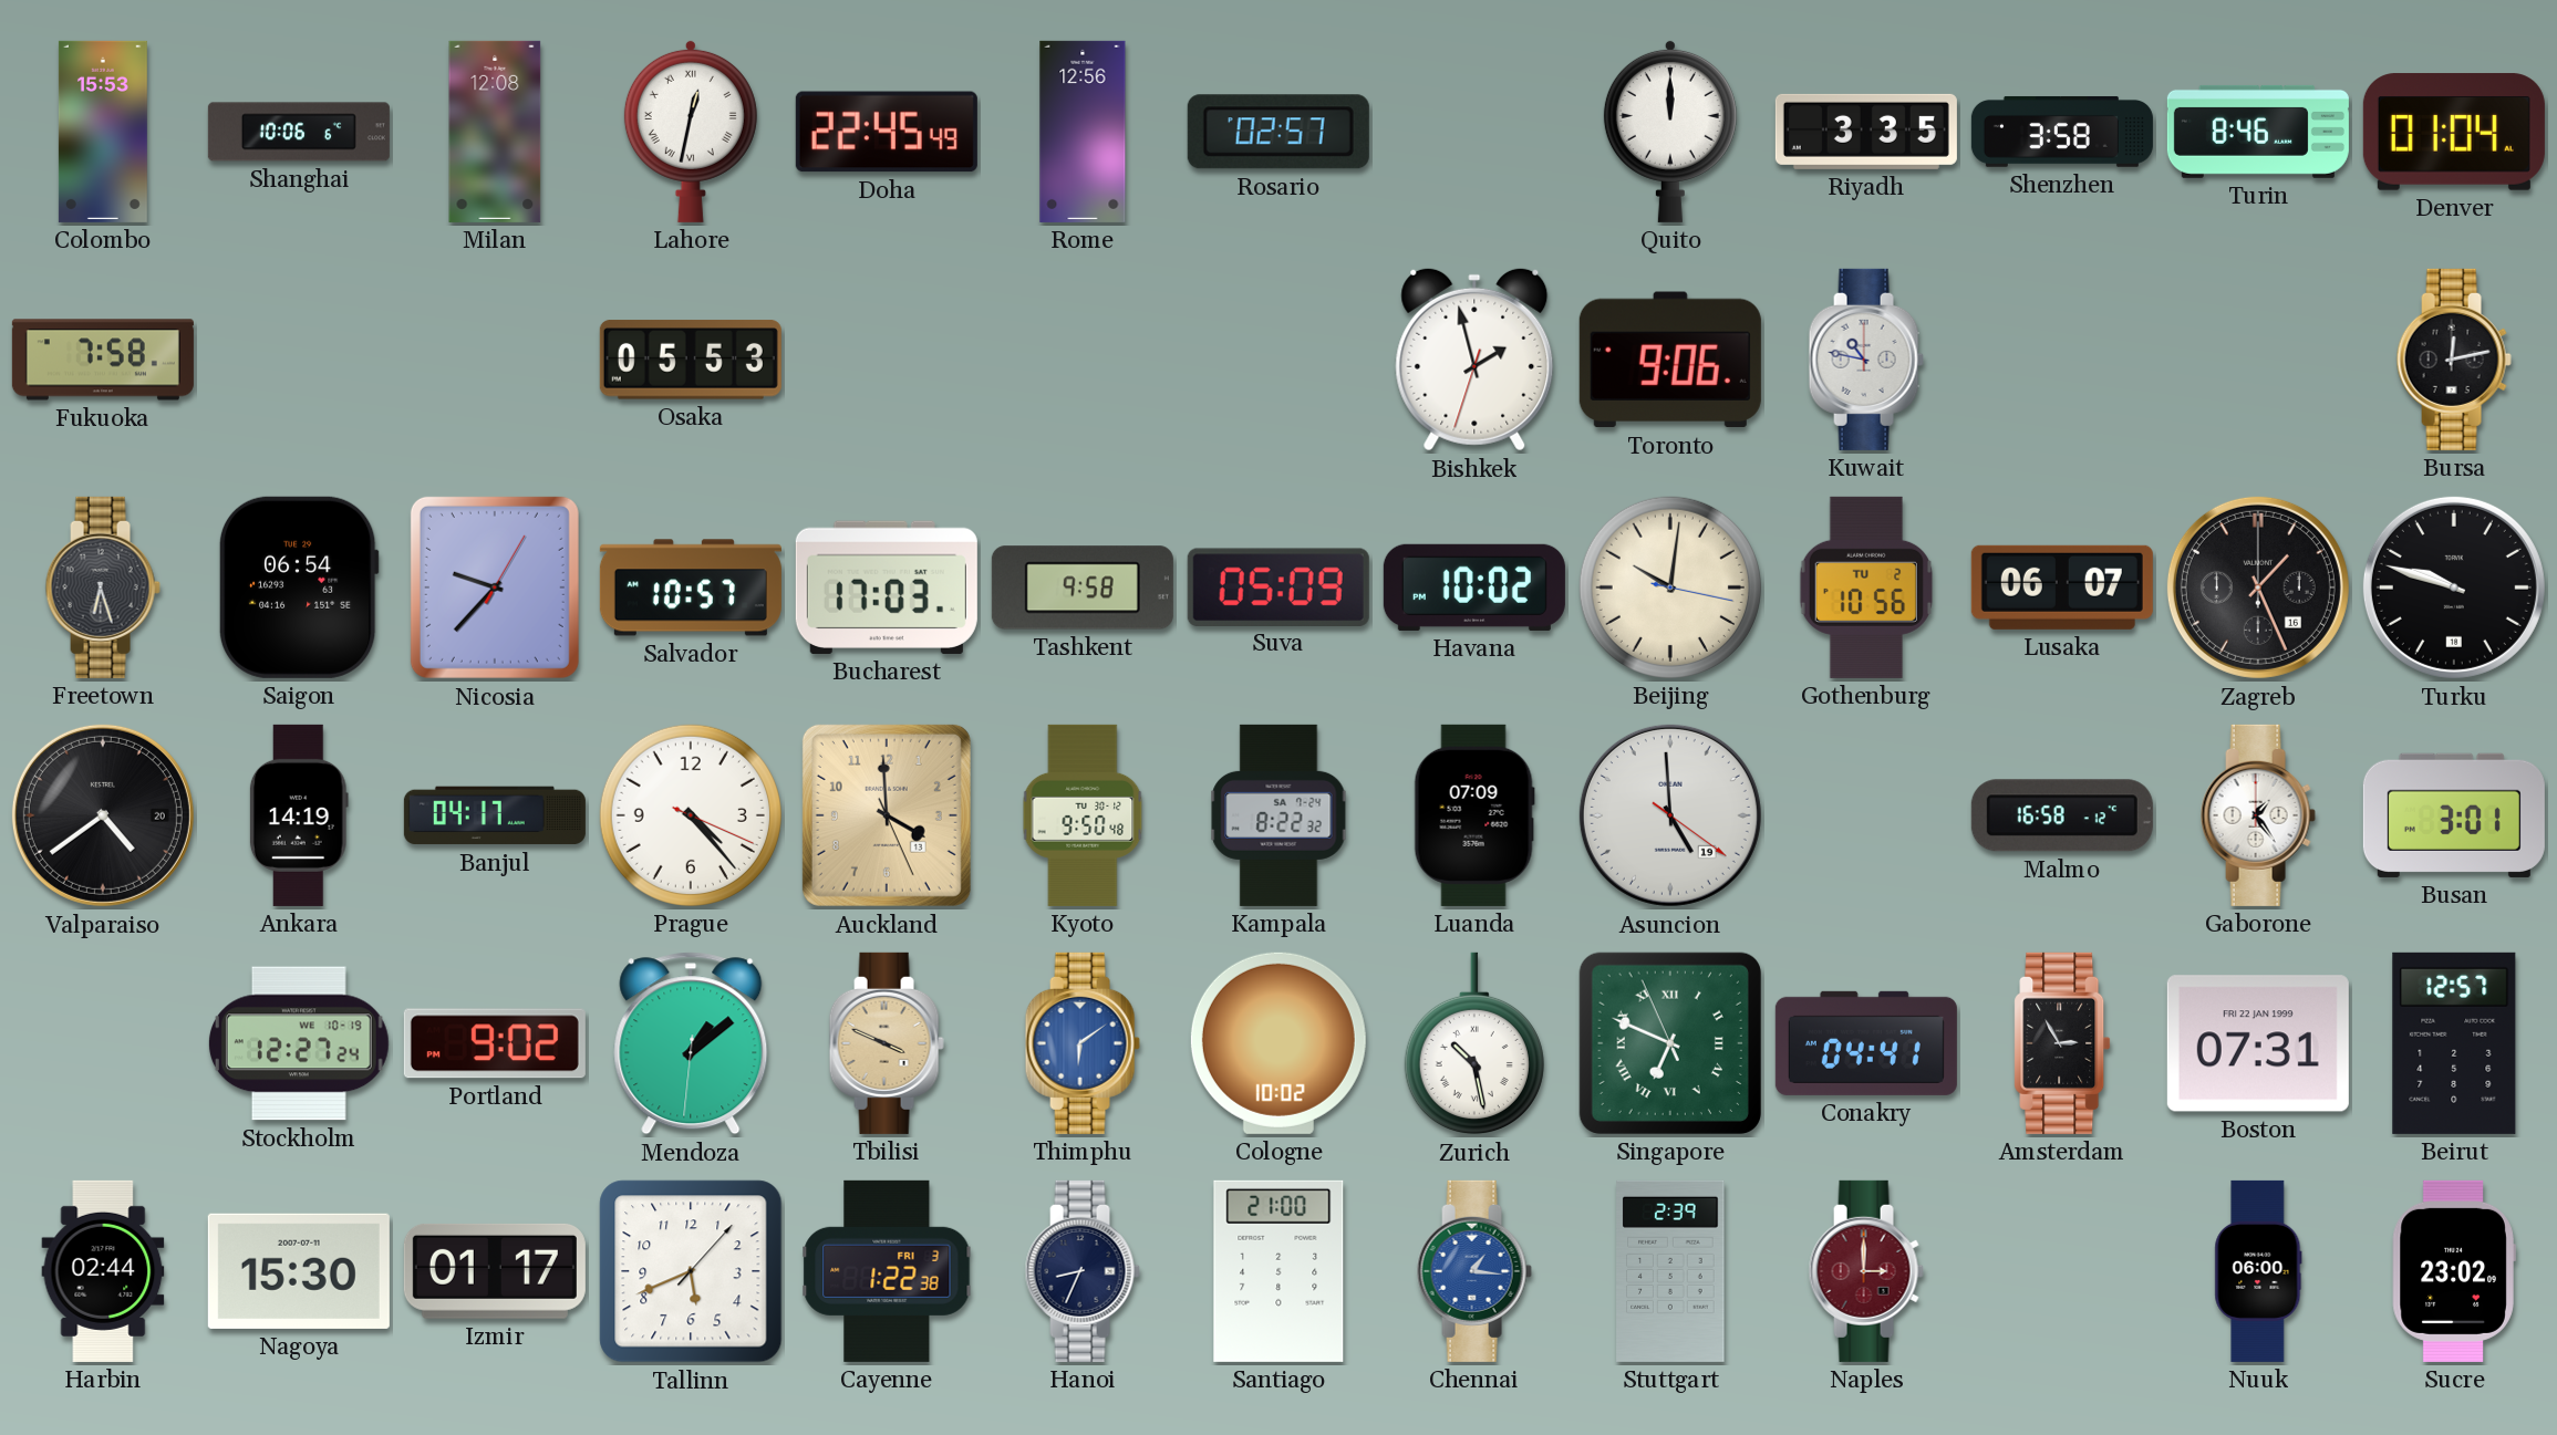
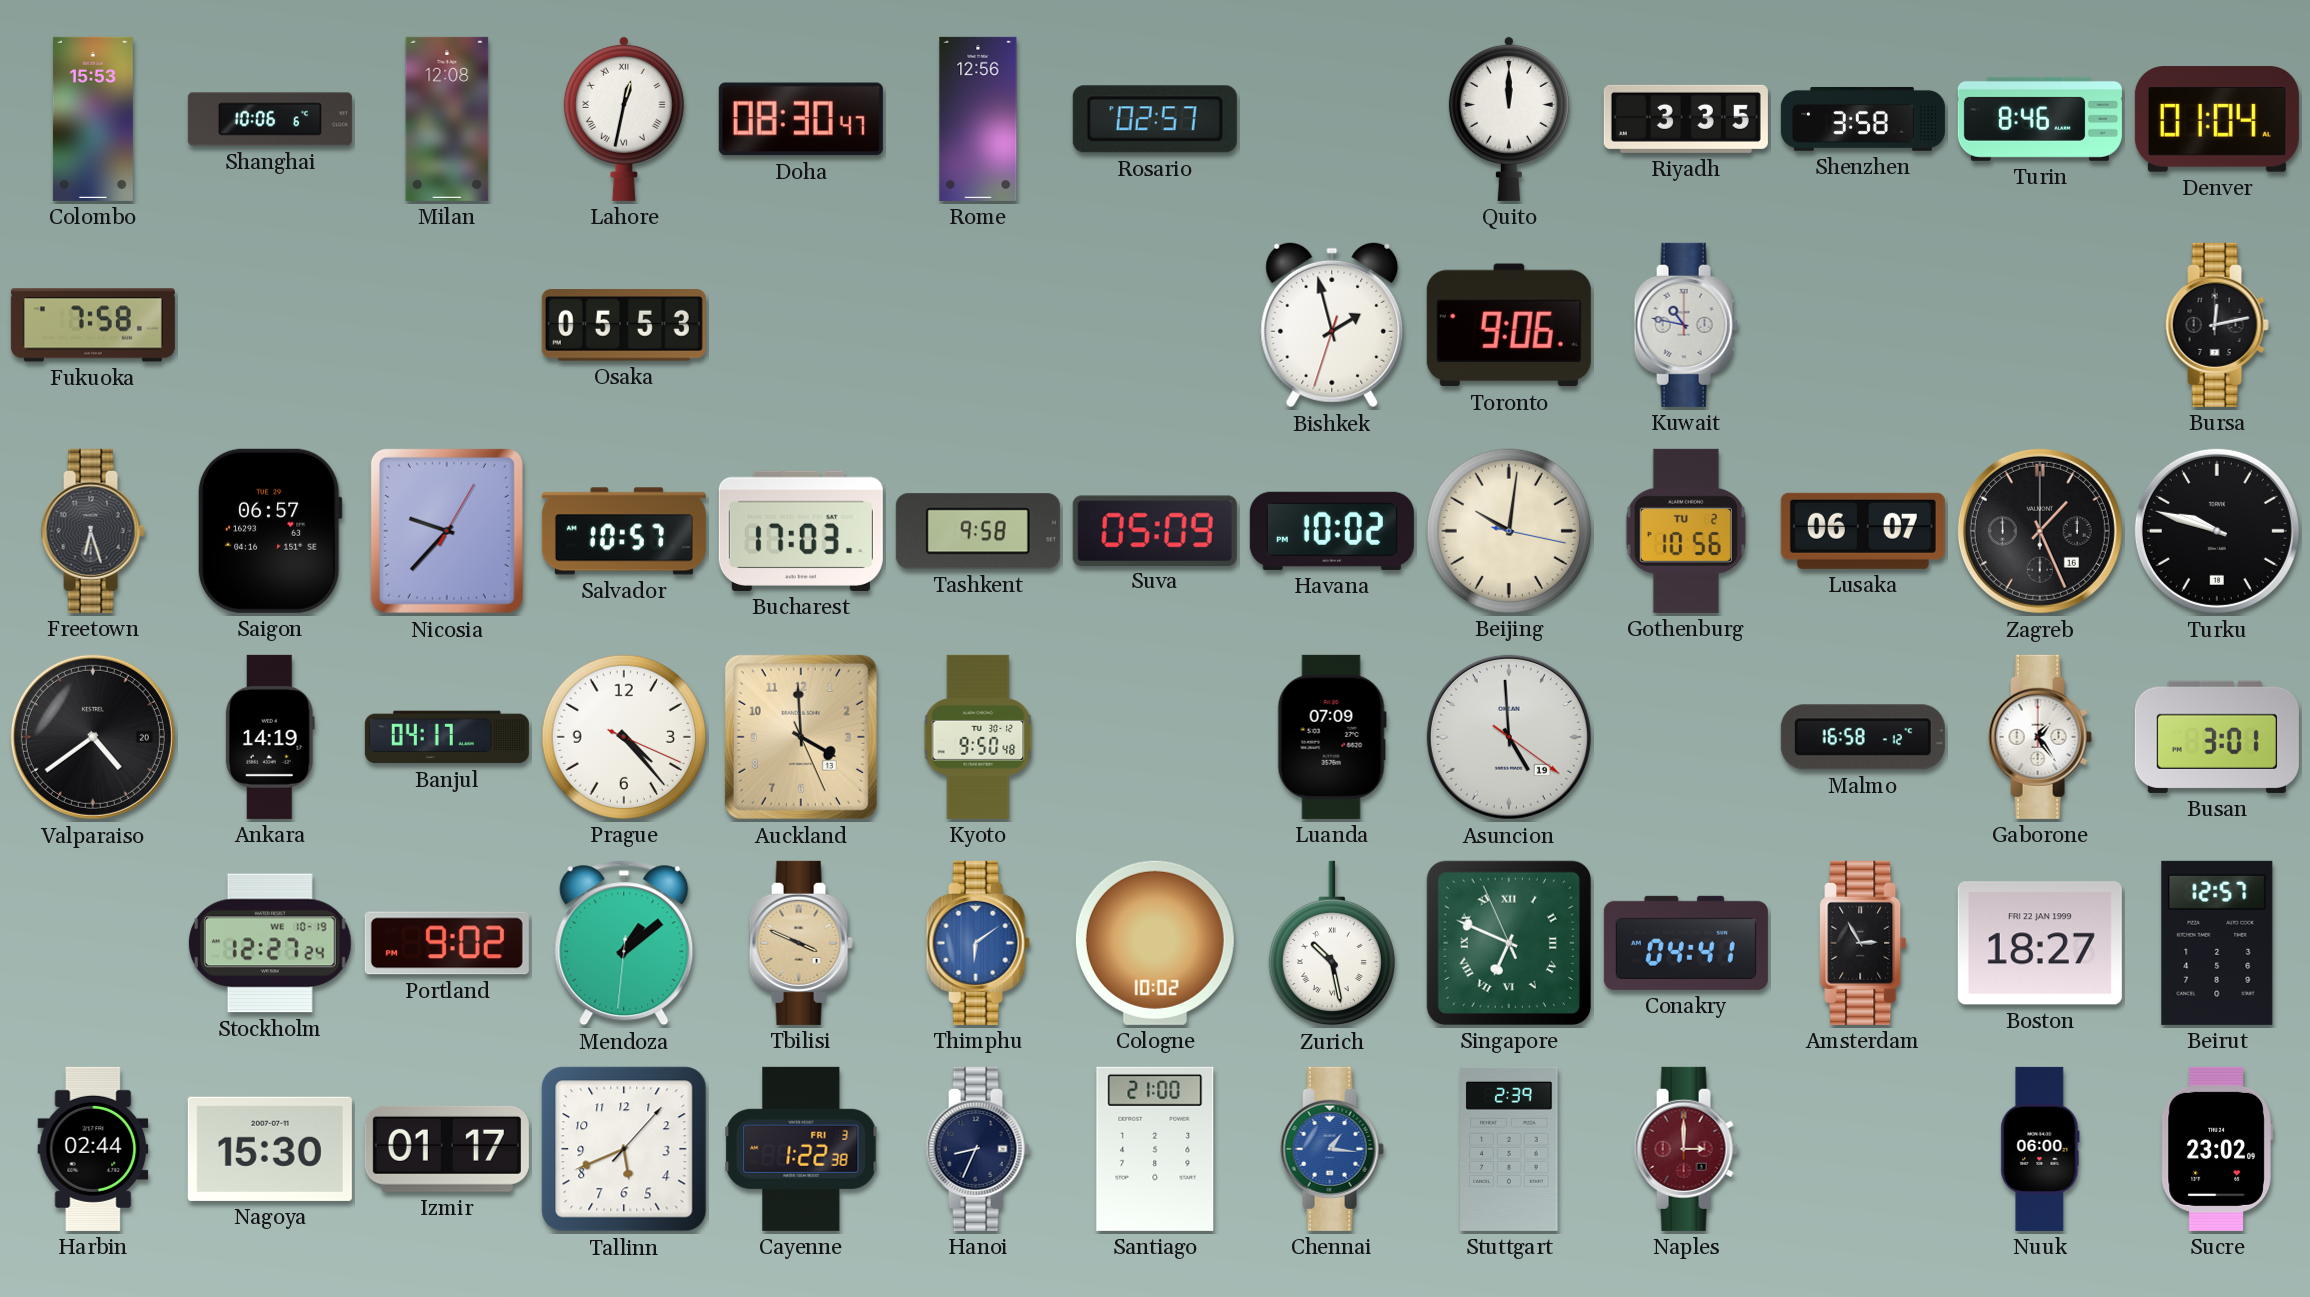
Doha: 22:45 -> 08:30 (801, 119)
Saigon: 06:54 -> 06:57 (270, 531)
Kampala: 8:22 -> none (1278, 815)
Boston: 07:31 -> 18:27 (2040, 943)
